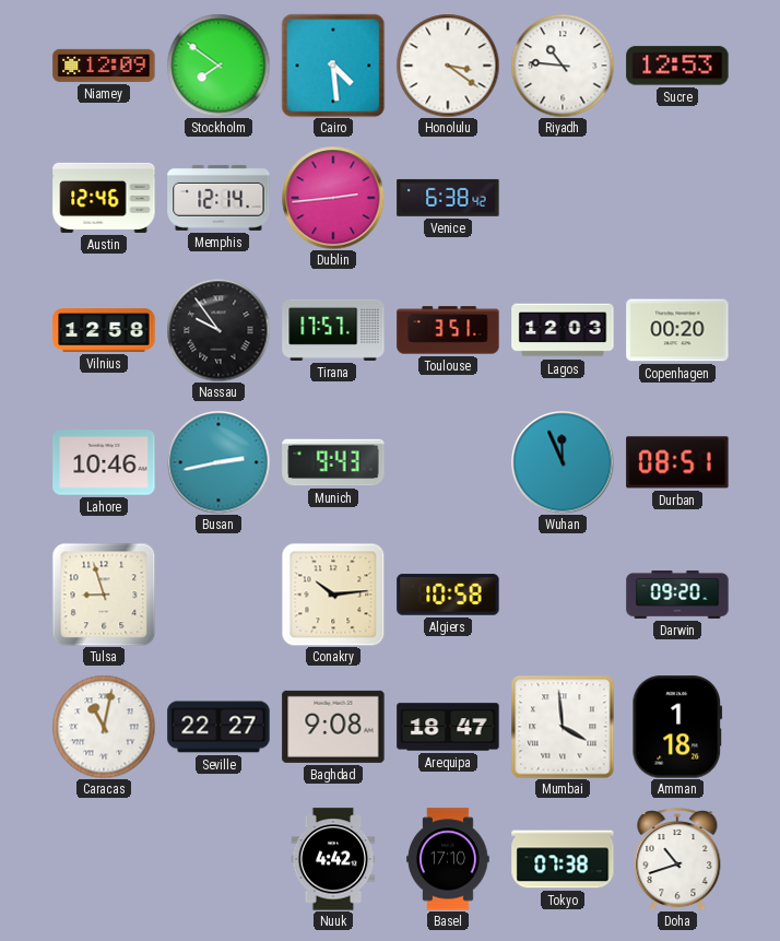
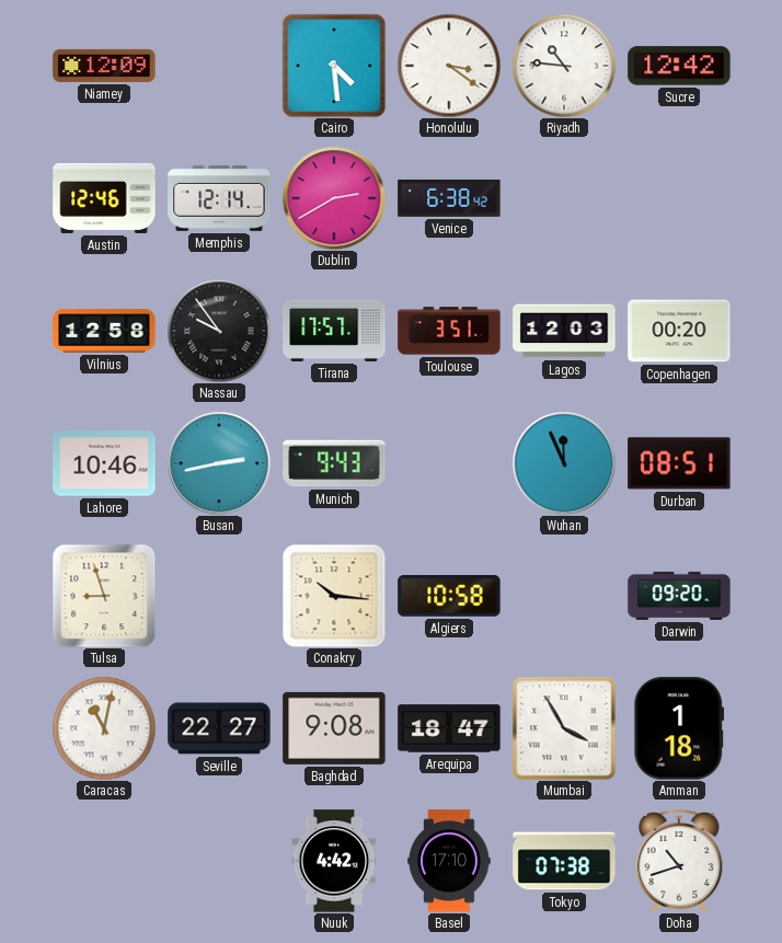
Stockholm: 7:51 -> none (218, 66)
Sucre: 12:53 -> 12:42 (679, 66)
Dublin: 2:44 -> 2:40 (334, 198)
Conakry: 10:14 -> 10:16 (334, 596)
Mumbai: 3:59 -> 3:55 (564, 728)
